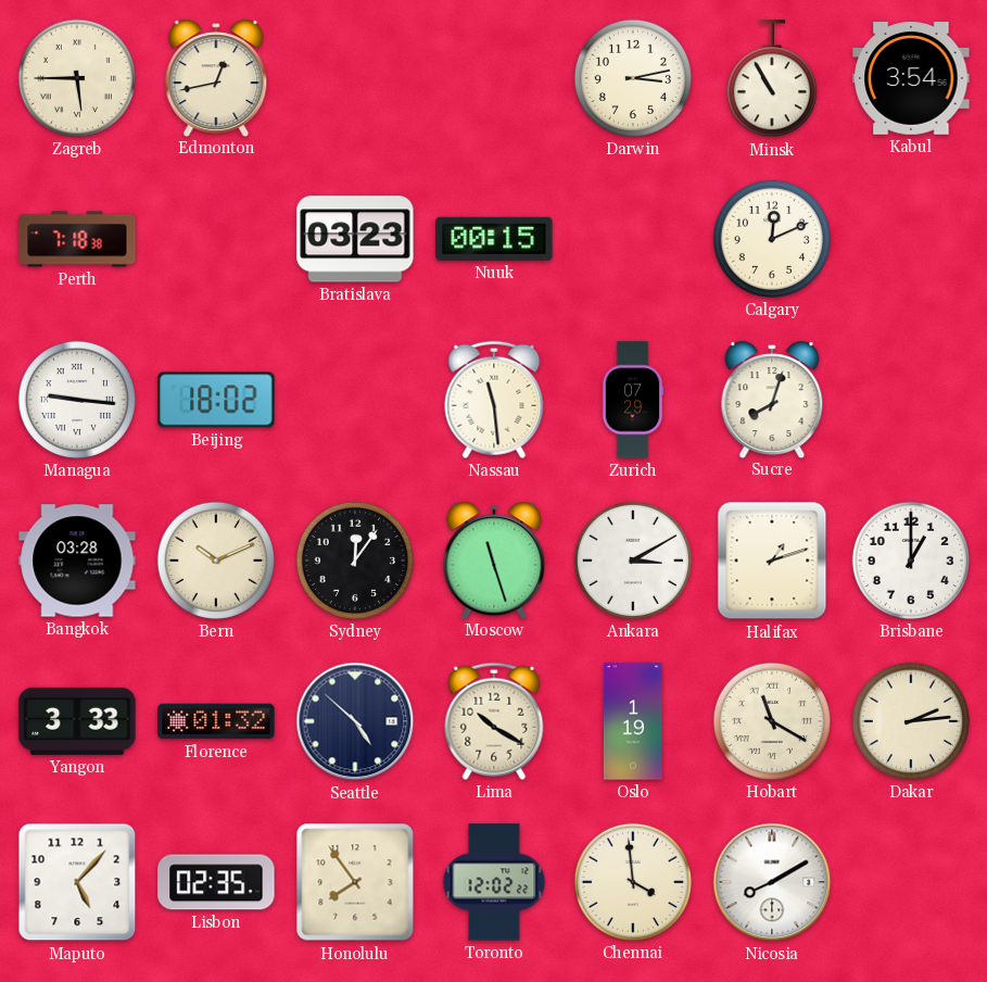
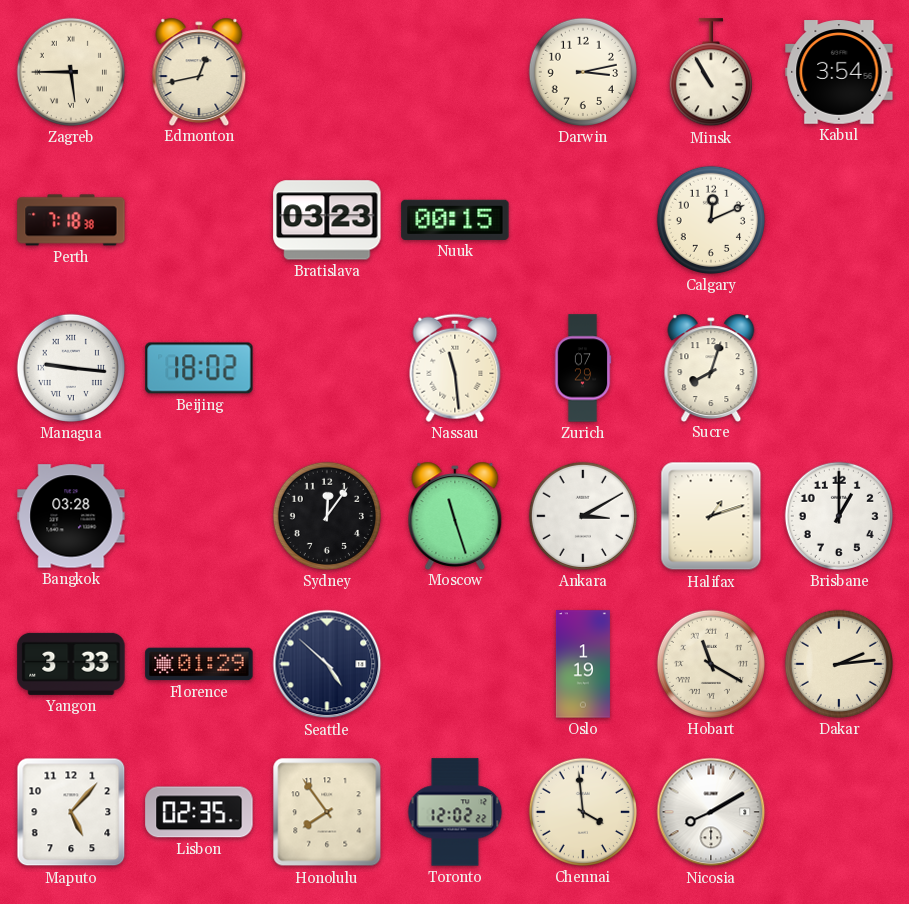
Bern: 10:11 -> none (216, 561)
Florence: 01:32 -> 01:29 (199, 664)
Lima: 10:20 -> none (494, 721)
